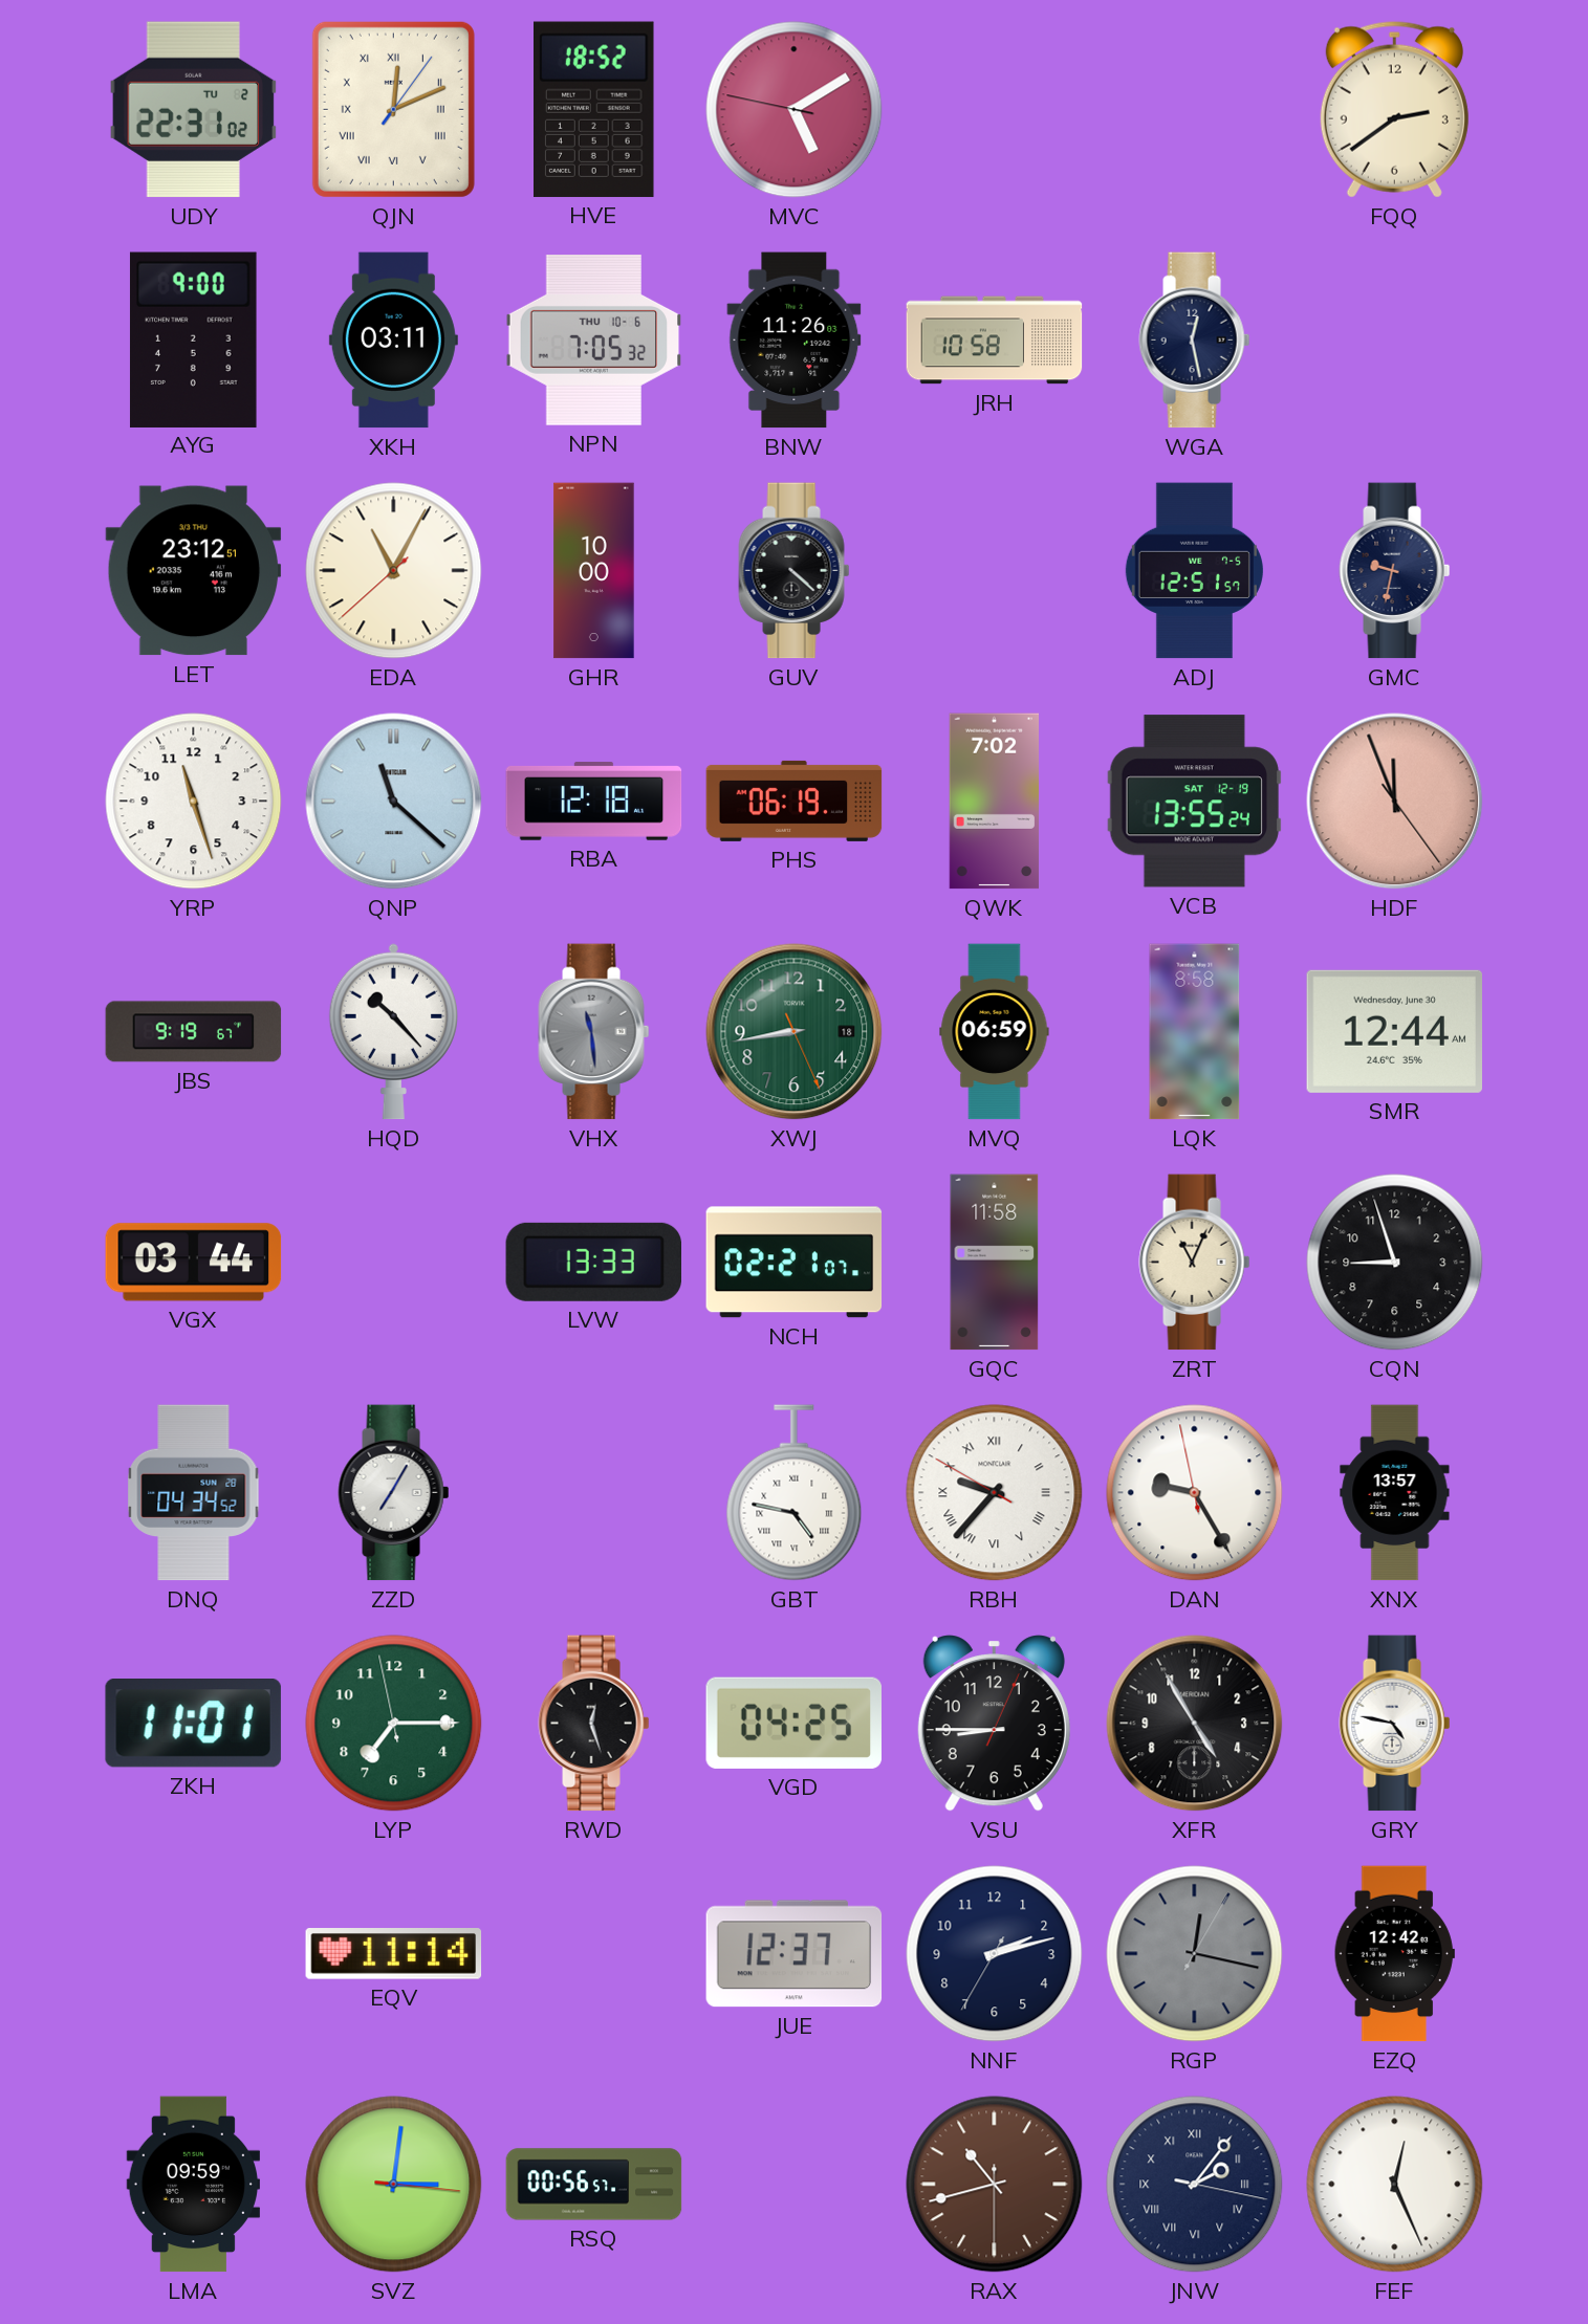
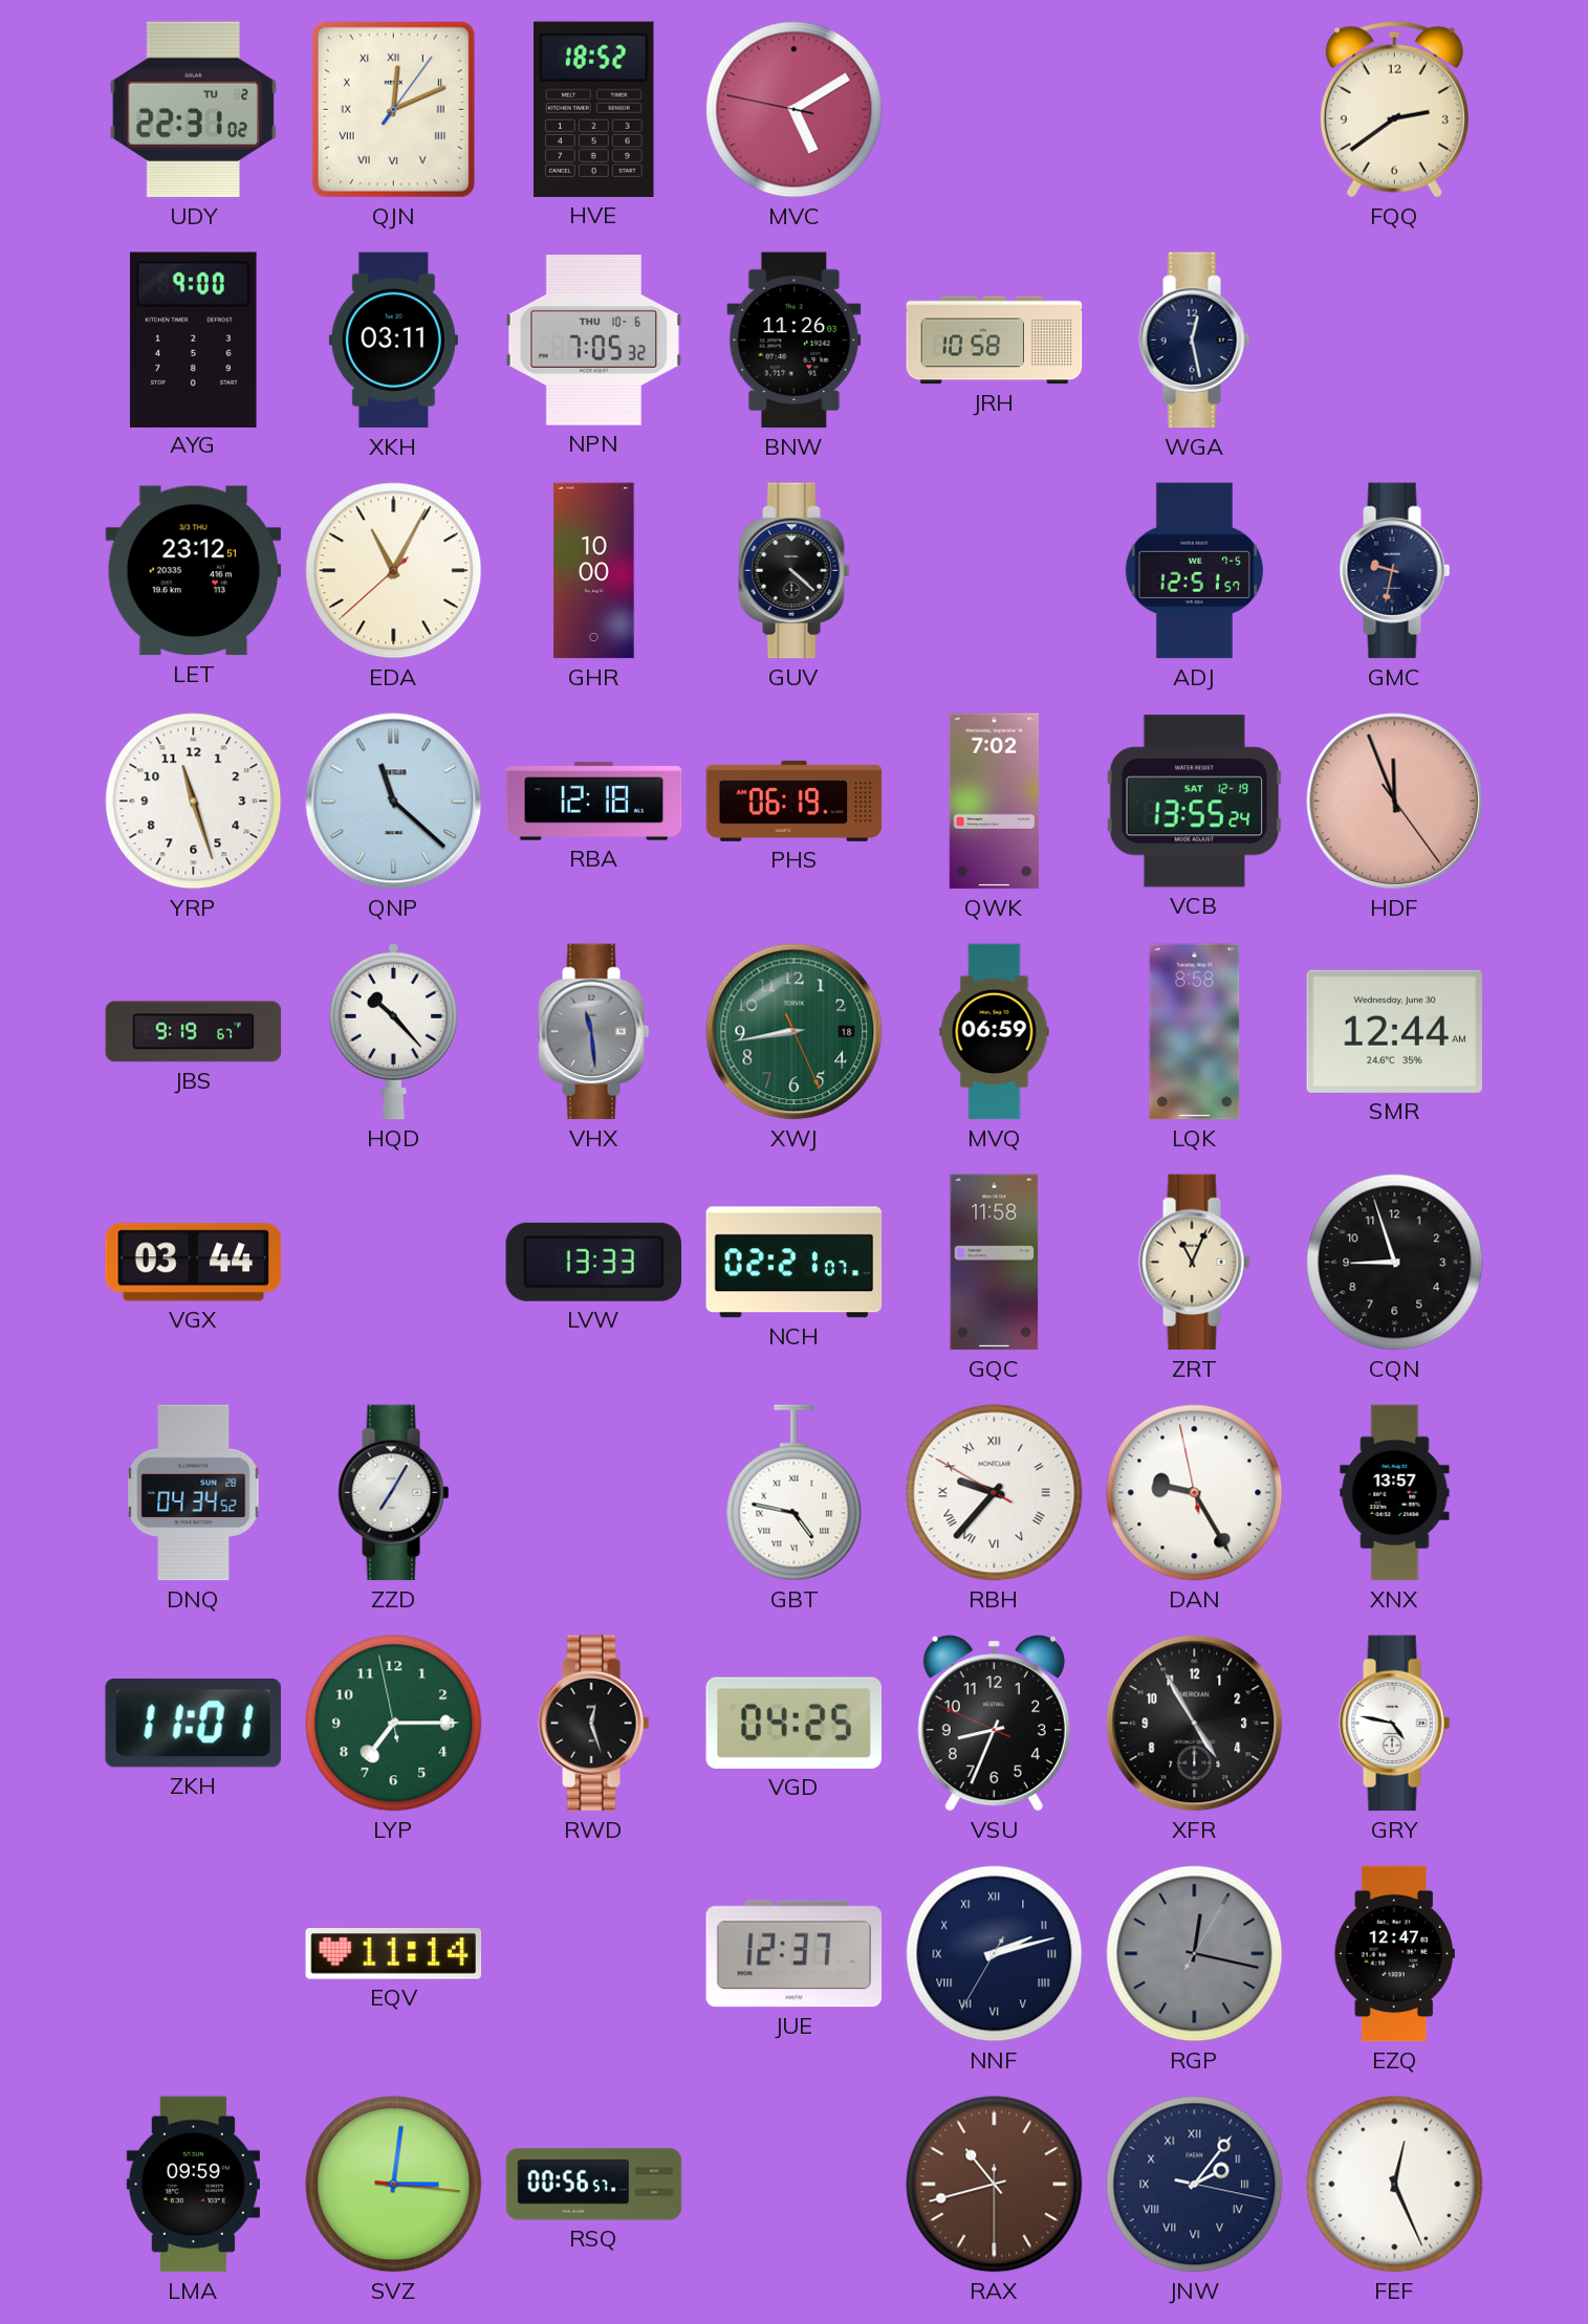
VSU: 8:45 -> 8:33 (994, 1724)
NNF numerals: Arabic -> Roman (995, 1954)
EZQ: 12:42 -> 12:47 (1394, 1954)
